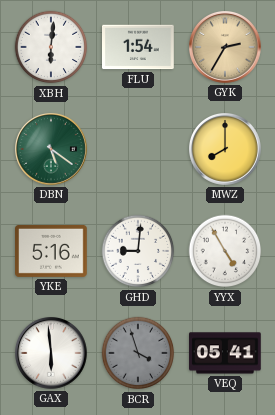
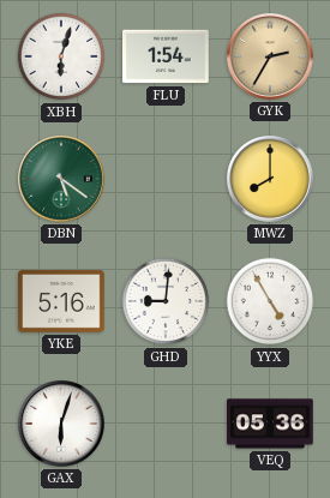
XBH: 6:01 -> 6:03 (61, 56)
GAX: 5:59 -> 6:03 (62, 425)
BCR: 3:57 -> none (138, 353)
VEQ: 05:41 -> 05:36 (271, 424)
